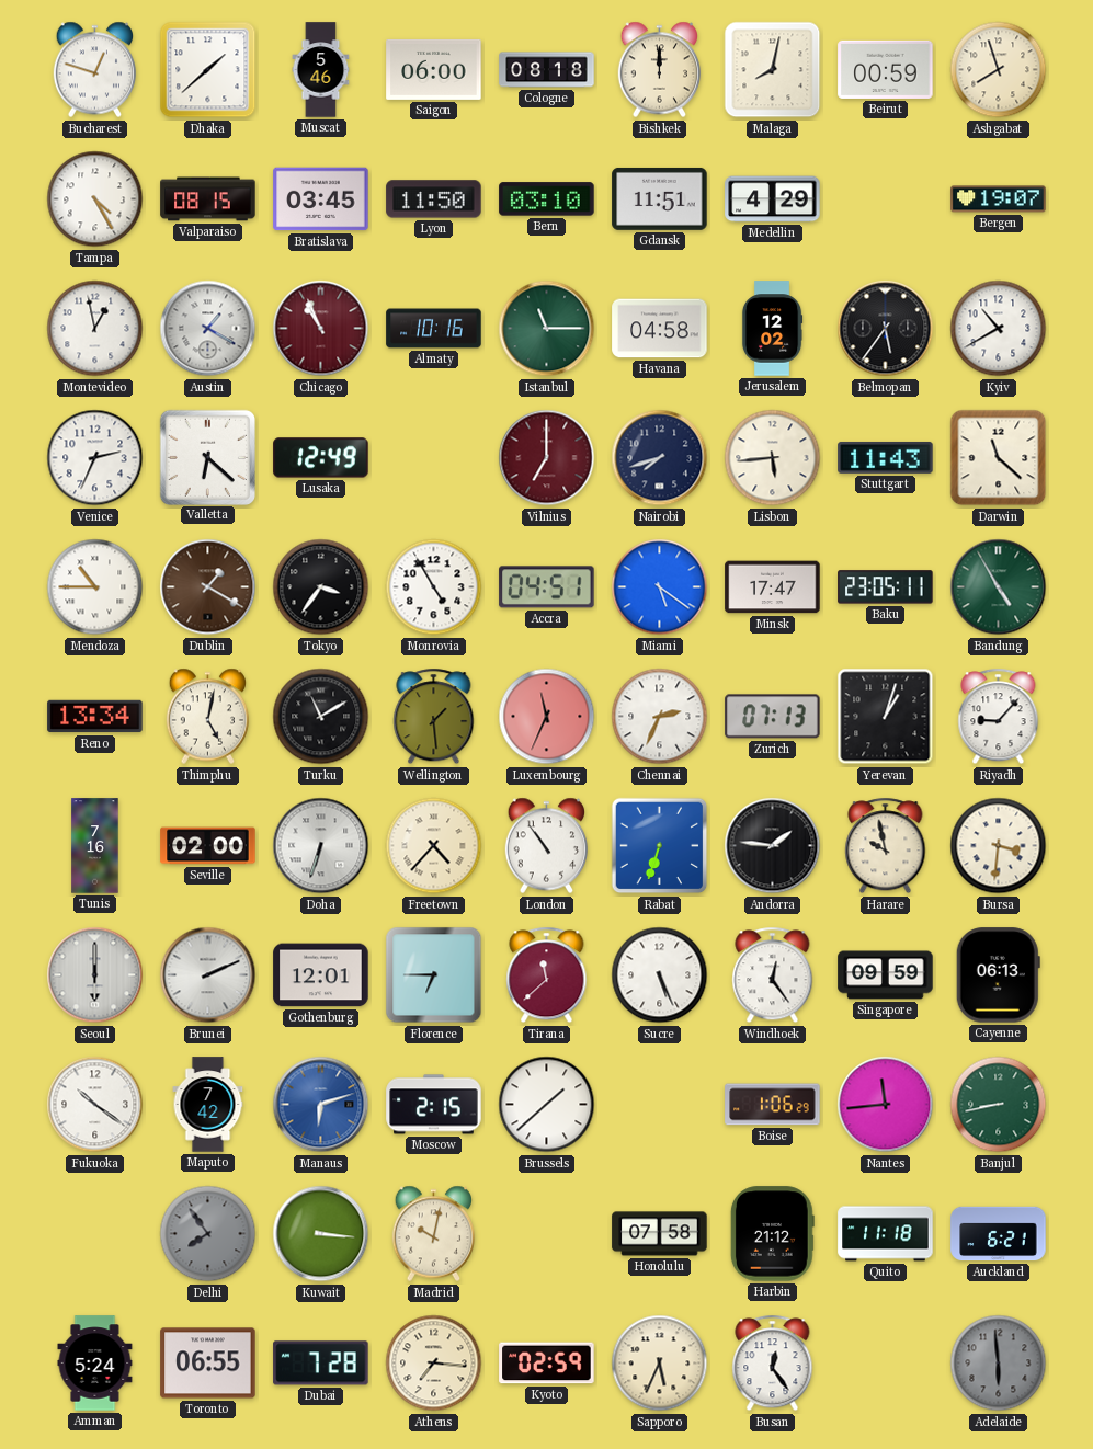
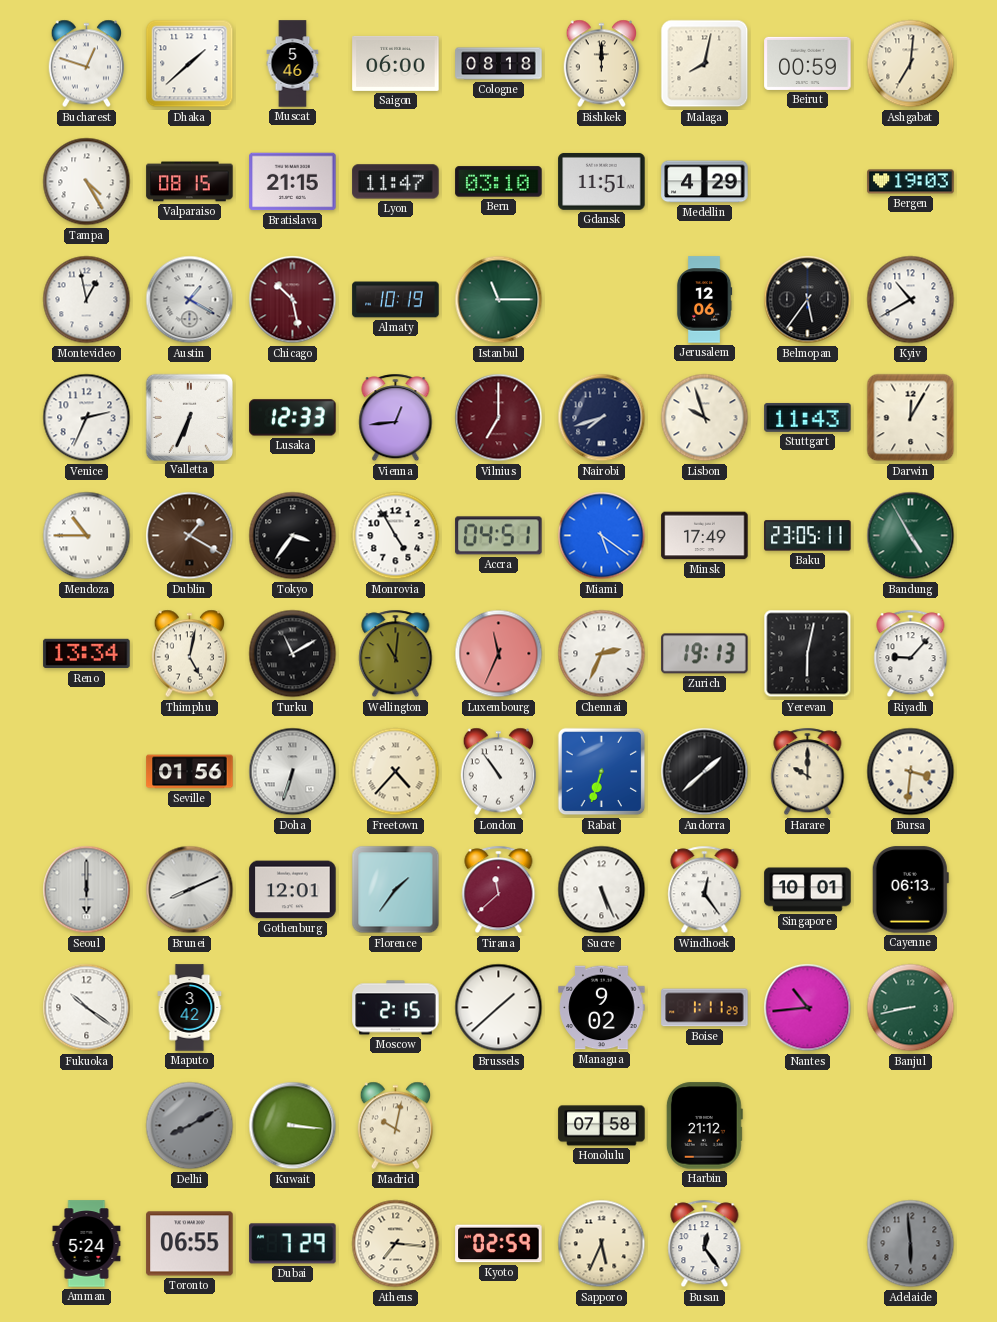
Ashgabat: 7:57 -> 7:01 (911, 64)
Bratislava: 03:45 -> 21:15 (293, 182)
Lyon: 11:50 -> 11:47 (396, 182)
Bergen: 19:07 -> 19:03 (911, 182)
Chicago: 10:56 -> 10:28 (293, 300)
Almaty: 10:16 -> 10:19 (396, 300)
Havana: 04:58 -> none (660, 329)
Jerusalem: 12:02 -> 12:06 (704, 300)
Valletta: 6:22 -> 6:34 (189, 417)
Lusaka: 12:49 -> 12:33 (293, 418)
Vienna: none -> 12:44 (396, 418)
Lisbon: 5:44 -> 9:57 (705, 418)
Darwin: 11:22 -> 12:05 (911, 418)
Minsk: 17:47 -> 17:49 (705, 536)
Wellington: 1:29 -> 11:01 (396, 654)
Zurich: 07:13 -> 19:13 (705, 654)
Yerevan: 1:03 -> 6:02 (808, 654)
Tunis: 7:16 -> none (95, 846)
Seville: 02:00 -> 01:56 (190, 772)
Andorra: 1:46 -> 1:38 (705, 772)
Harare: 9:58 -> 10:00 (808, 772)
Brunei: 2:11 -> 8:11 (190, 890)
Florence: 6:45 -> 1:36 (396, 890)
Singapore: 09:59 -> 10:01 (808, 890)
Maputo: 7:42 -> 3:42 (190, 1008)
Manaus: 6:12 -> none (321, 1105)
Managua: none -> 9:02 (602, 1008)
Boise: 1:06 -> 1:11 (705, 1008)
Nantes: 11:44 -> 10:44 (808, 1008)
Delhi: 7:54 -> 8:10 (190, 1126)
Quito: 11:18 -> none (886, 1234)
Auckland: 6:21 -> none (999, 1234)
Dubai: 7:28 -> 7:29 (293, 1244)
